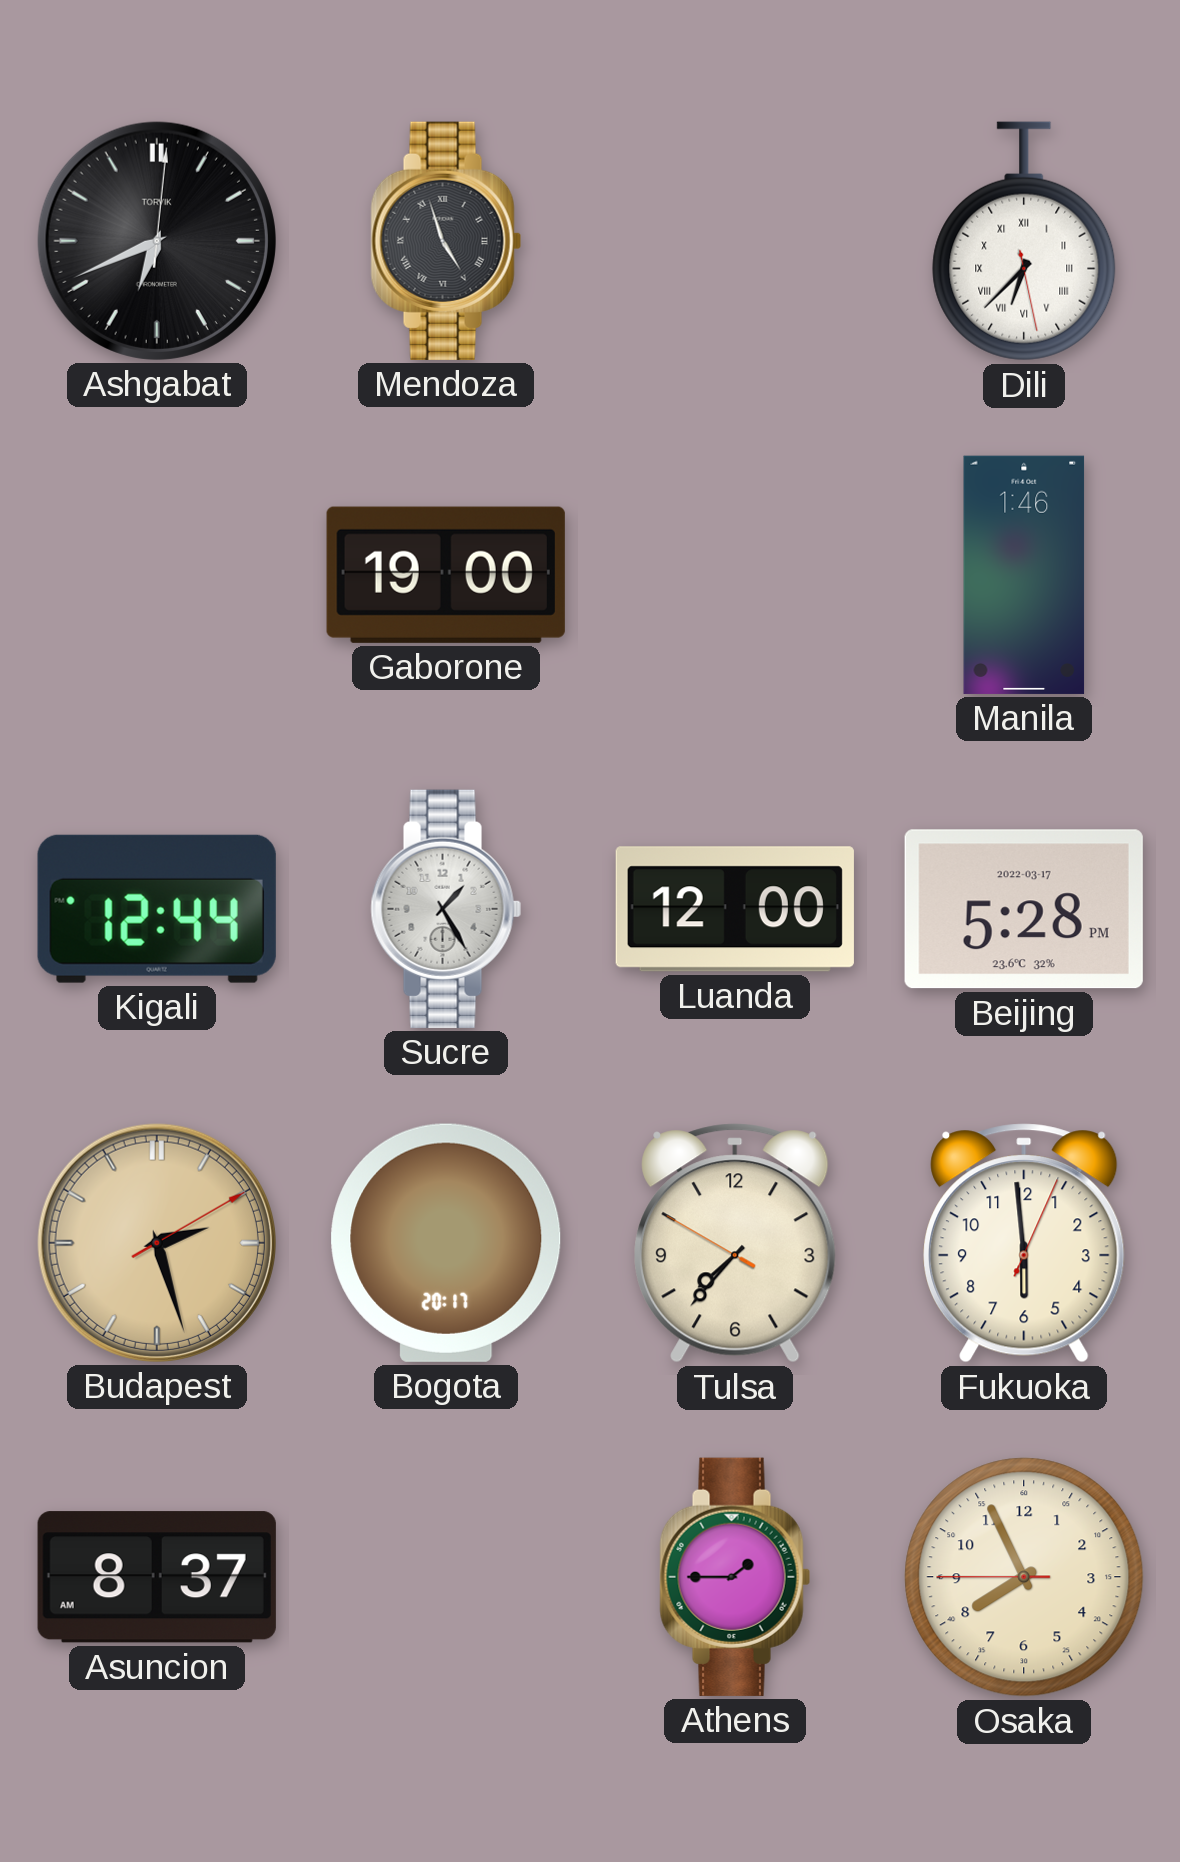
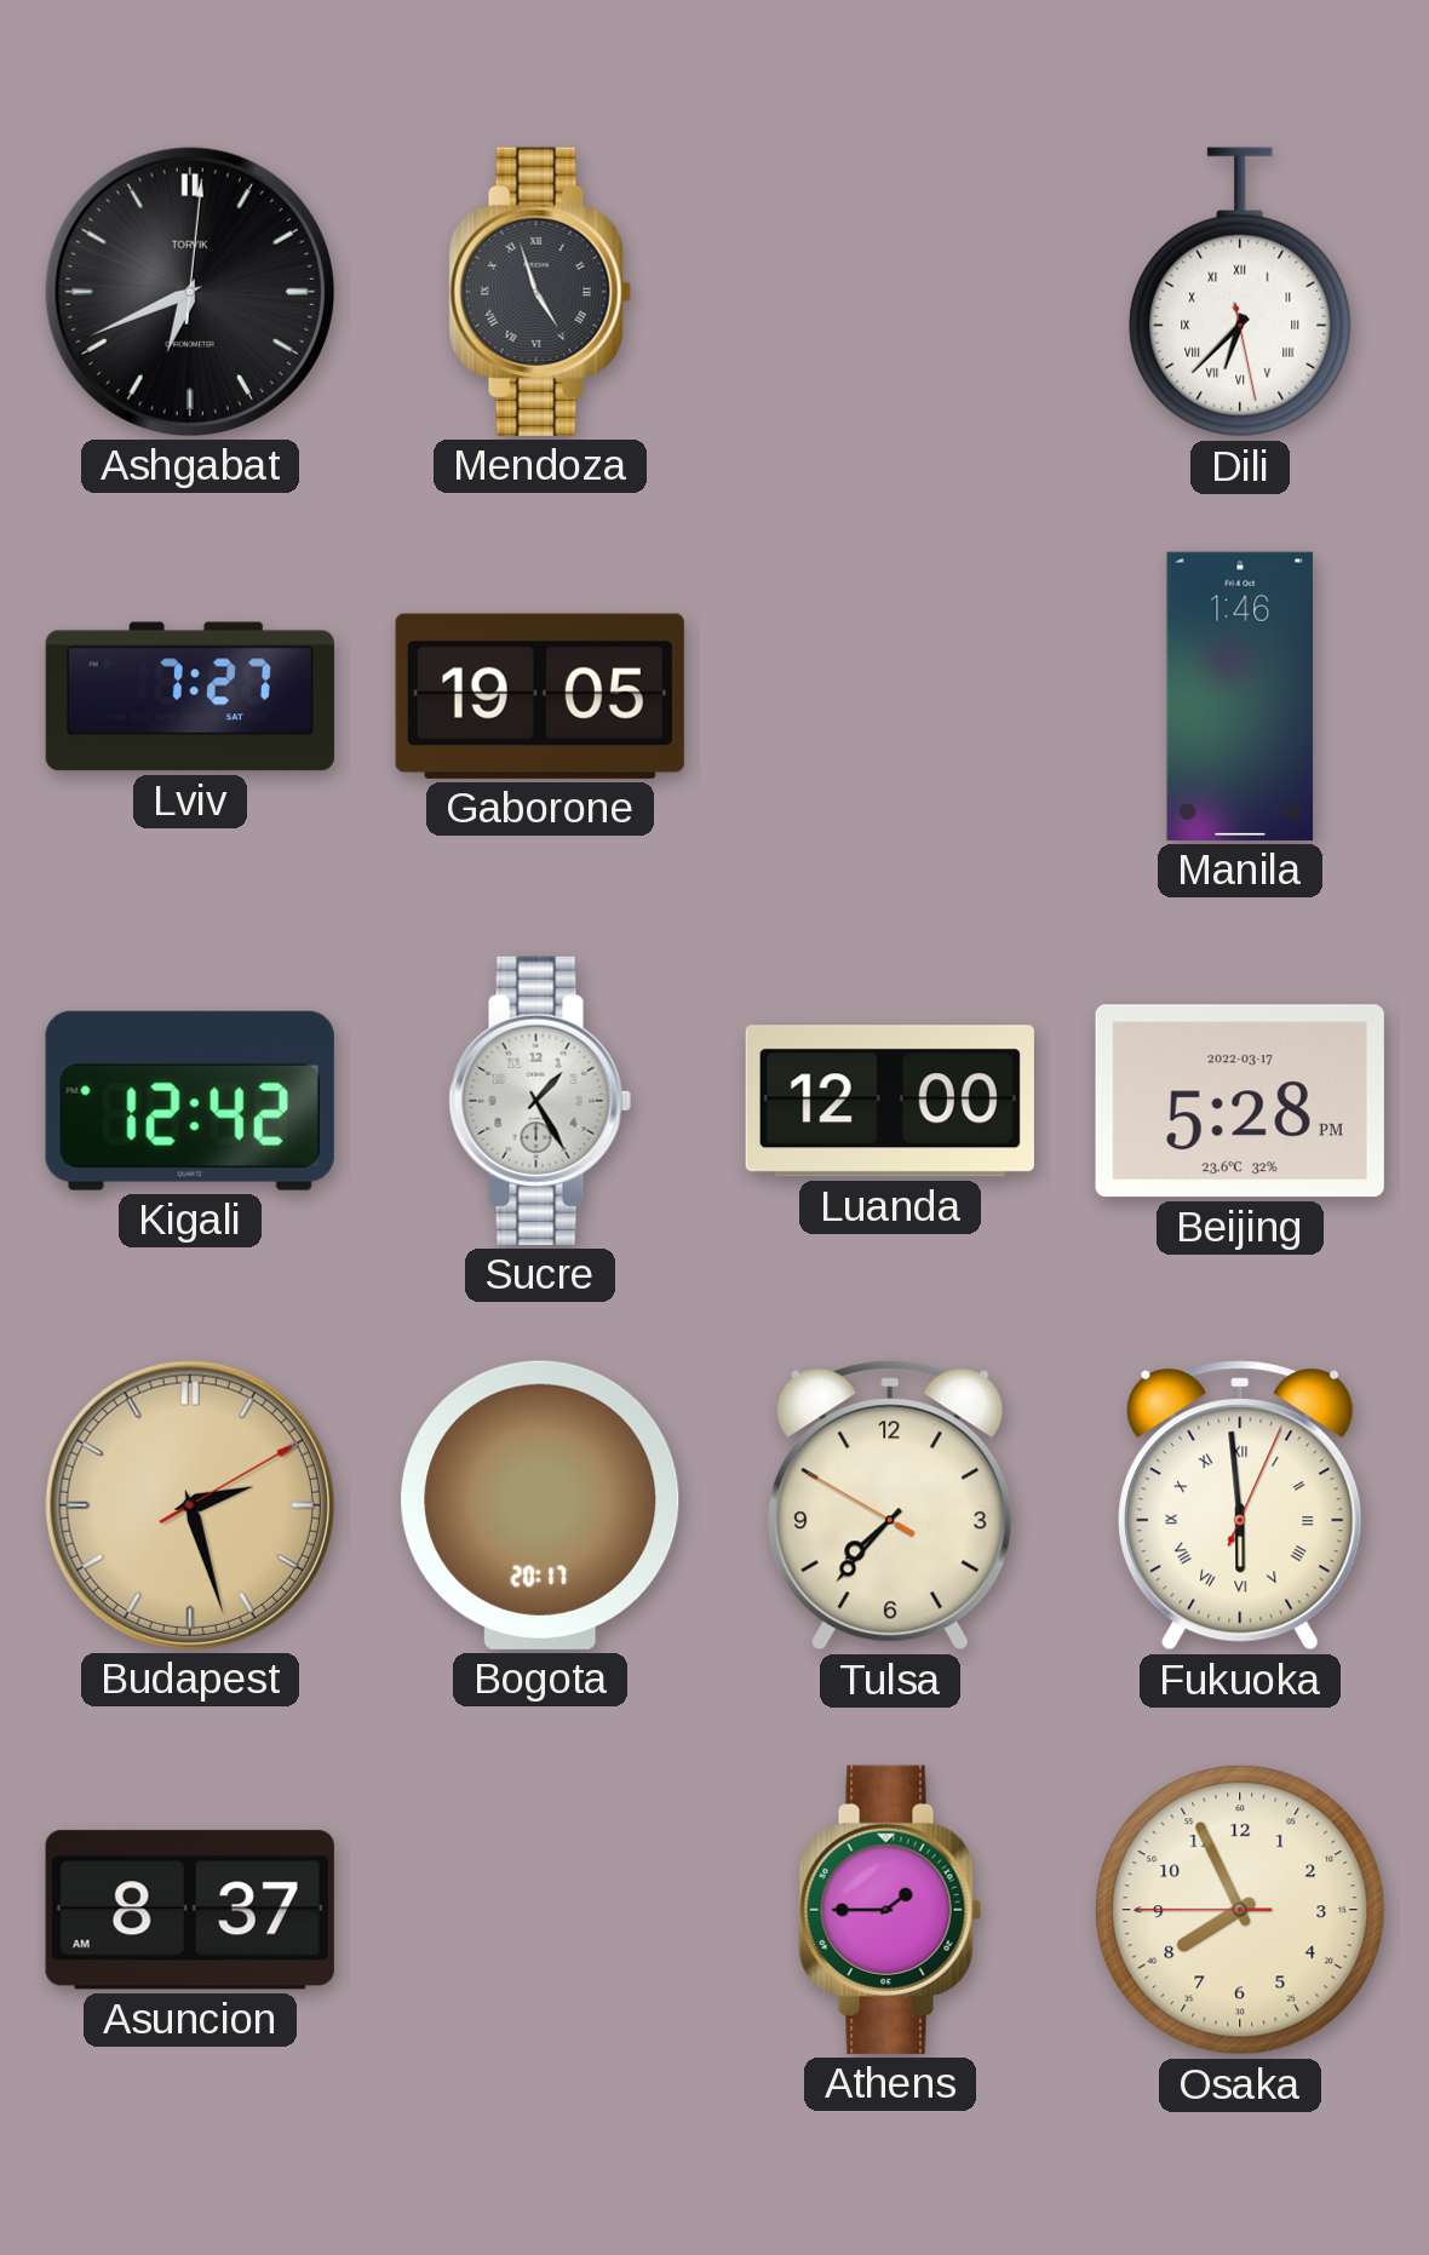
Lviv: none -> 7:27 (190, 696)
Gaborone: 19:00 -> 19:05 (540, 696)
Kigali: 12:44 -> 12:42 (190, 1101)
Fukuoka numerals: Arabic -> Roman (1240, 1505)
